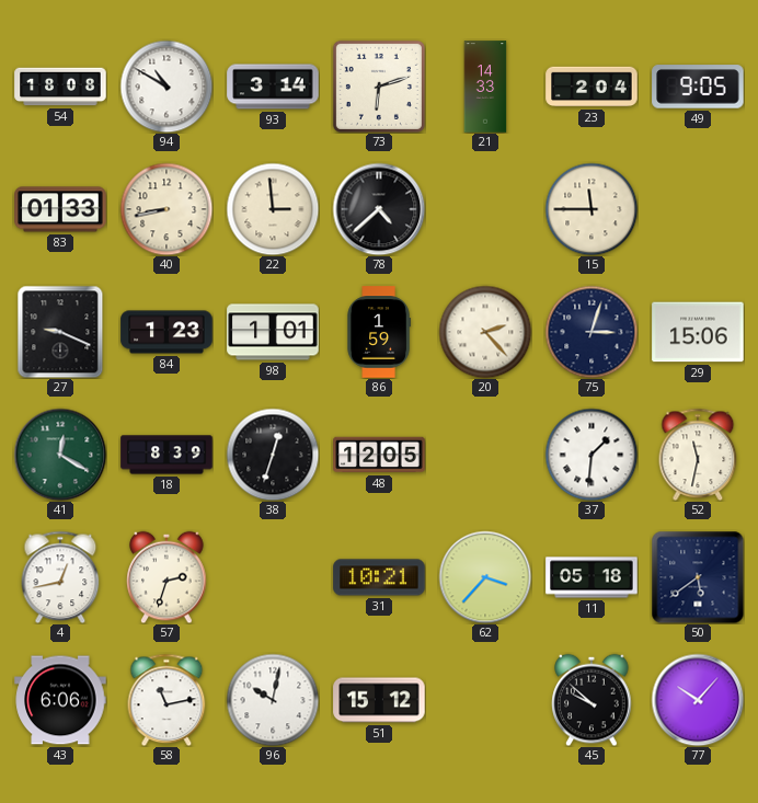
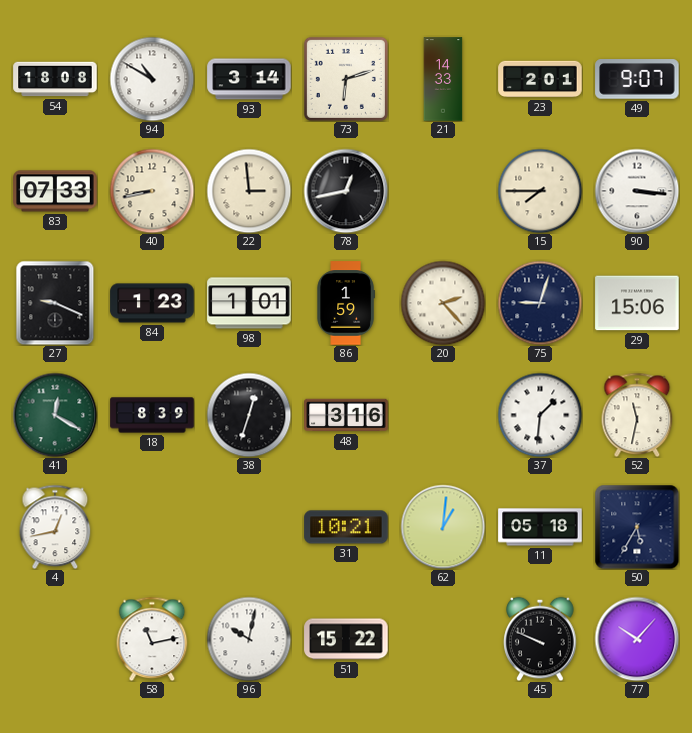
23: 2:04 -> 2:01 (540, 79)
49: 9:05 -> 9:07 (637, 79)
83: 01:33 -> 07:33 (55, 191)
78: 4:38 -> 12:43 (346, 191)
15: 11:45 -> 7:45 (540, 191)
90: none -> 3:16 (637, 191)
75: 3:03 -> 9:03 (540, 303)
48: 12:05 -> 3:16 (346, 415)
57: 2:33 -> none (166, 577)
62: 3:37 -> 1:01 (443, 527)
50: 5:39 -> 5:35 (637, 527)
43: 6:06 -> none (60, 700)
51: 15:12 -> 15:22 (346, 639)
45: 9:52 -> 9:49 (540, 639)
